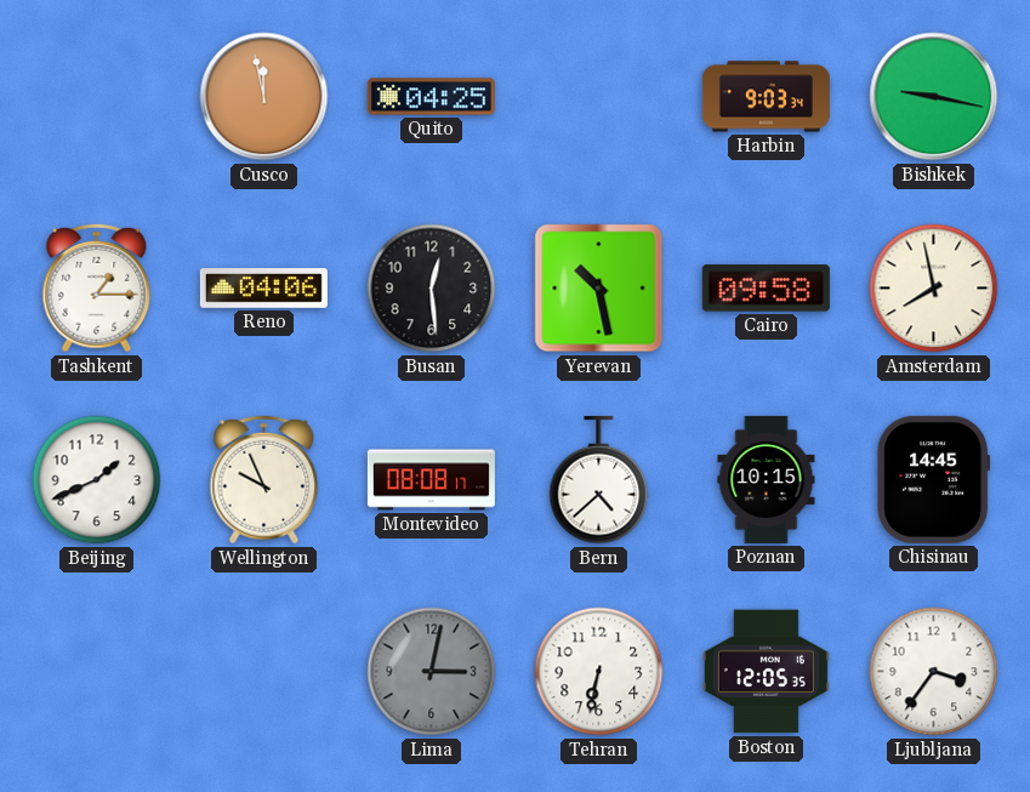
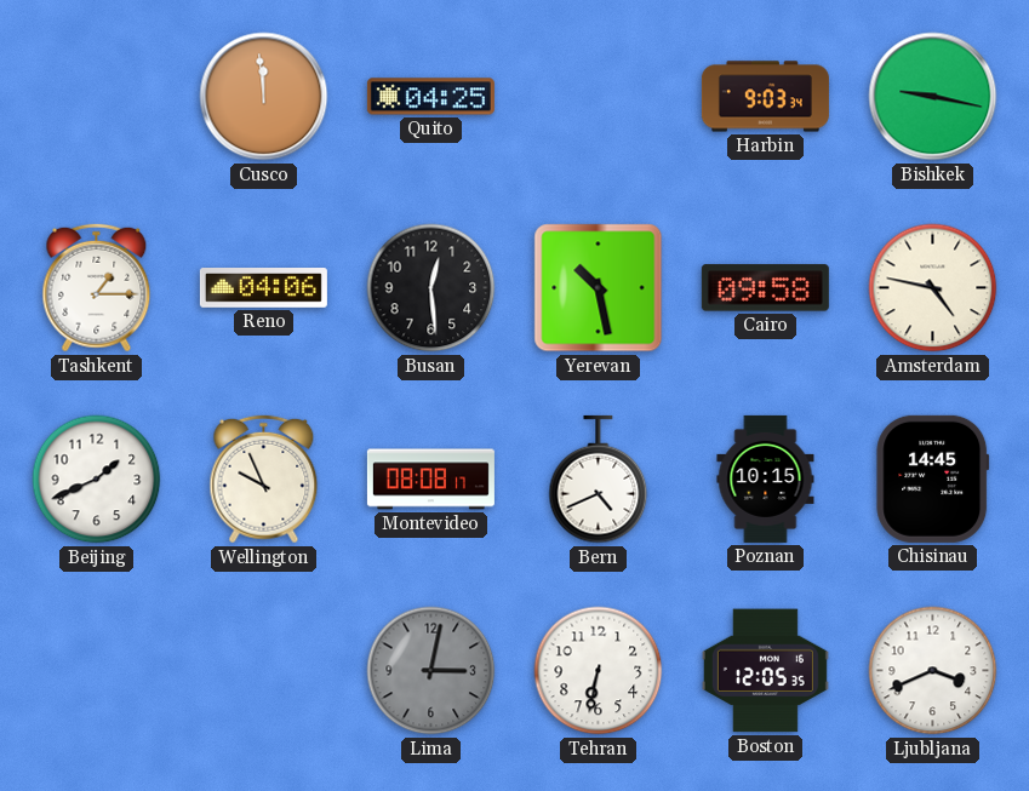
Cusco: 11:58 -> 11:59 (264, 97)
Amsterdam: 7:58 -> 4:47 (933, 288)
Bern: 4:38 -> 4:41 (599, 480)
Ljubljana: 3:36 -> 3:41 (933, 671)
